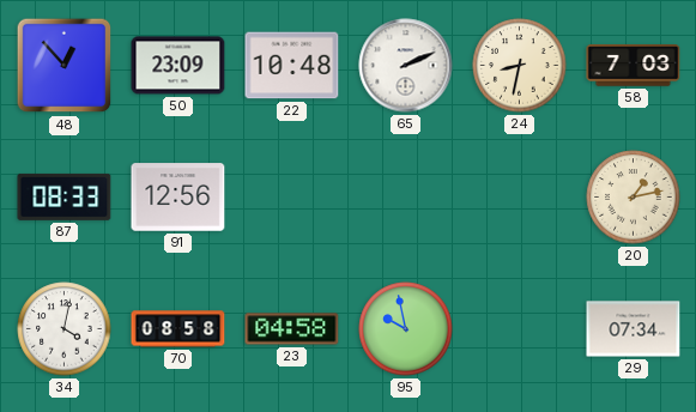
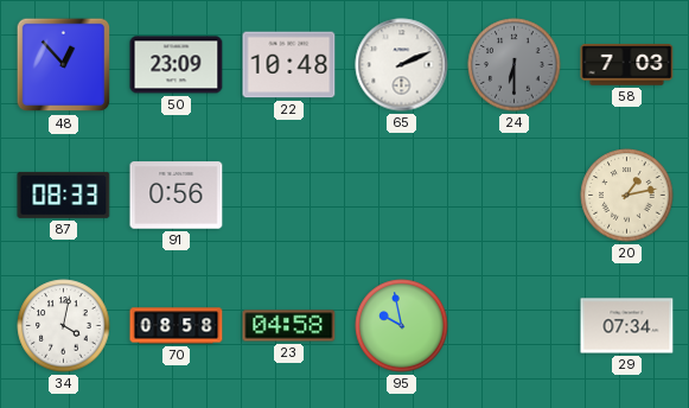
24: 8:32 -> 6:30 (515, 65)
24 dial: cream -> grey (515, 65)
91: 12:56 -> 0:56 (177, 196)
